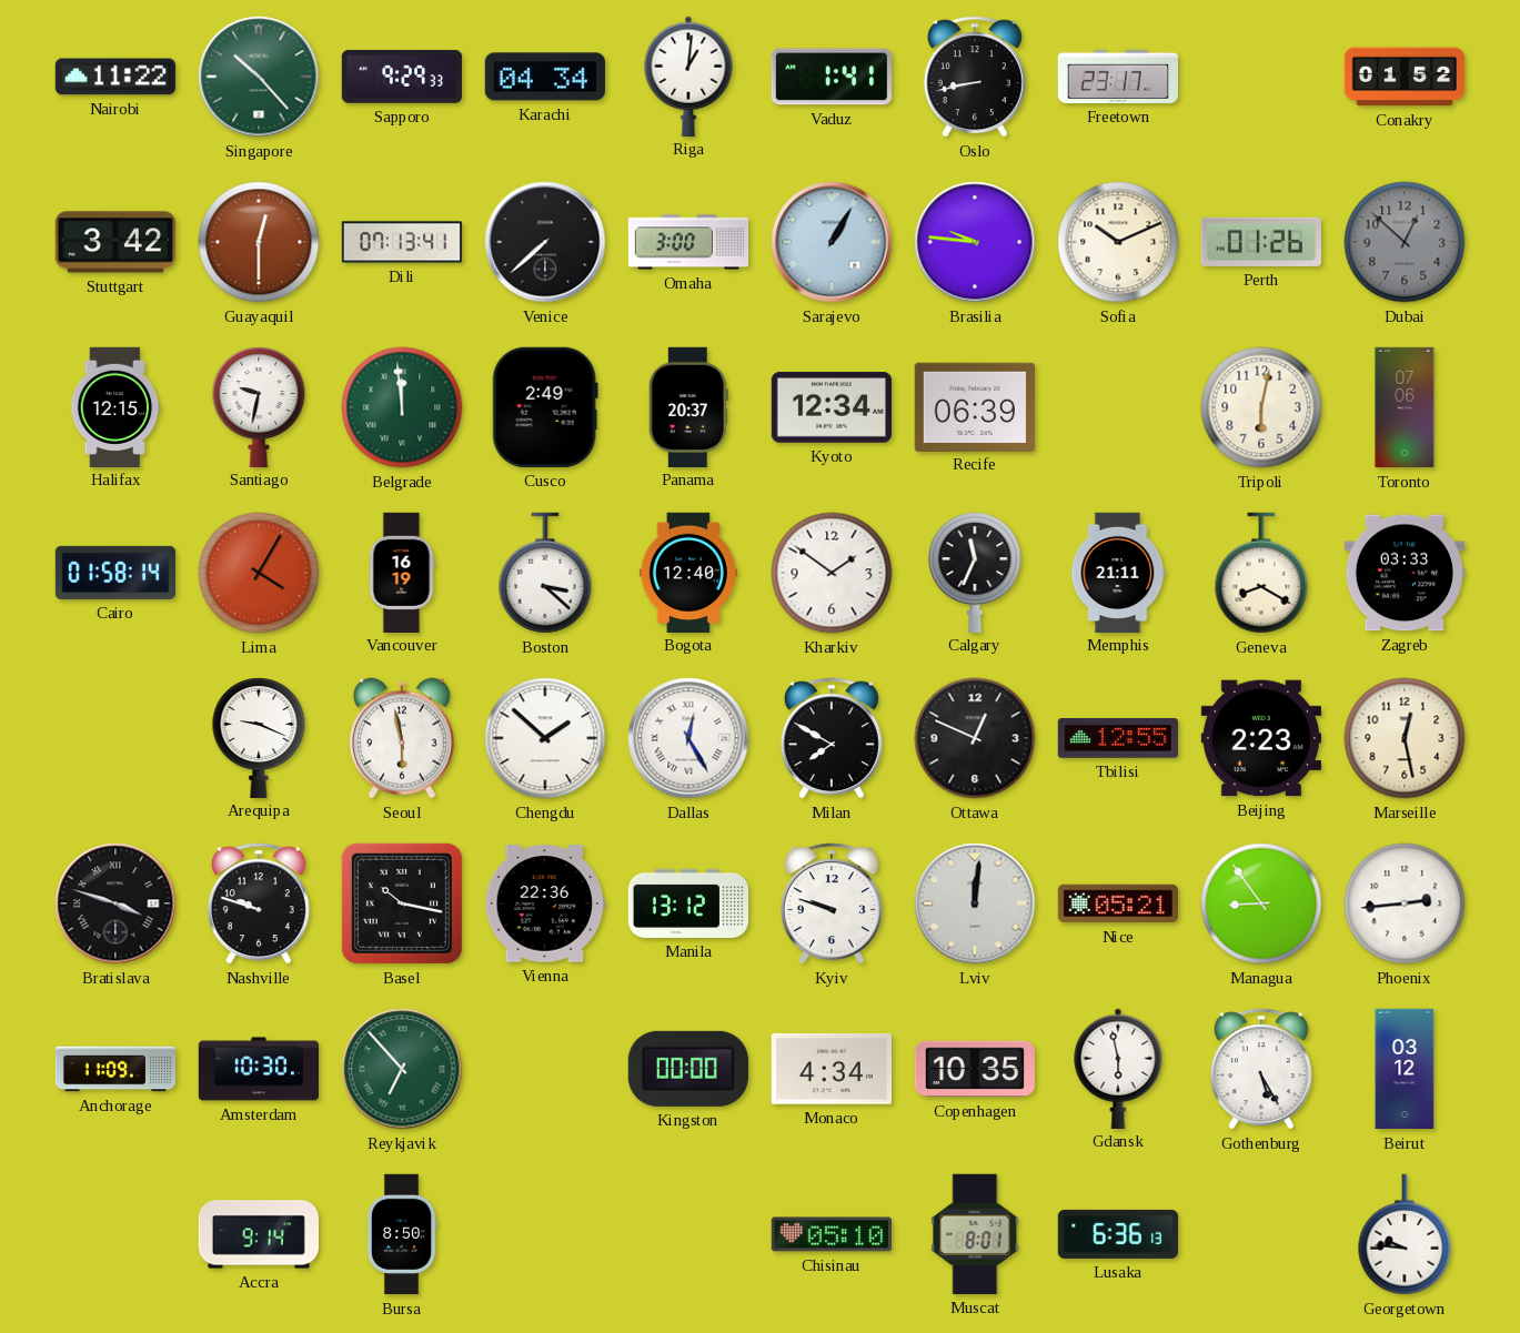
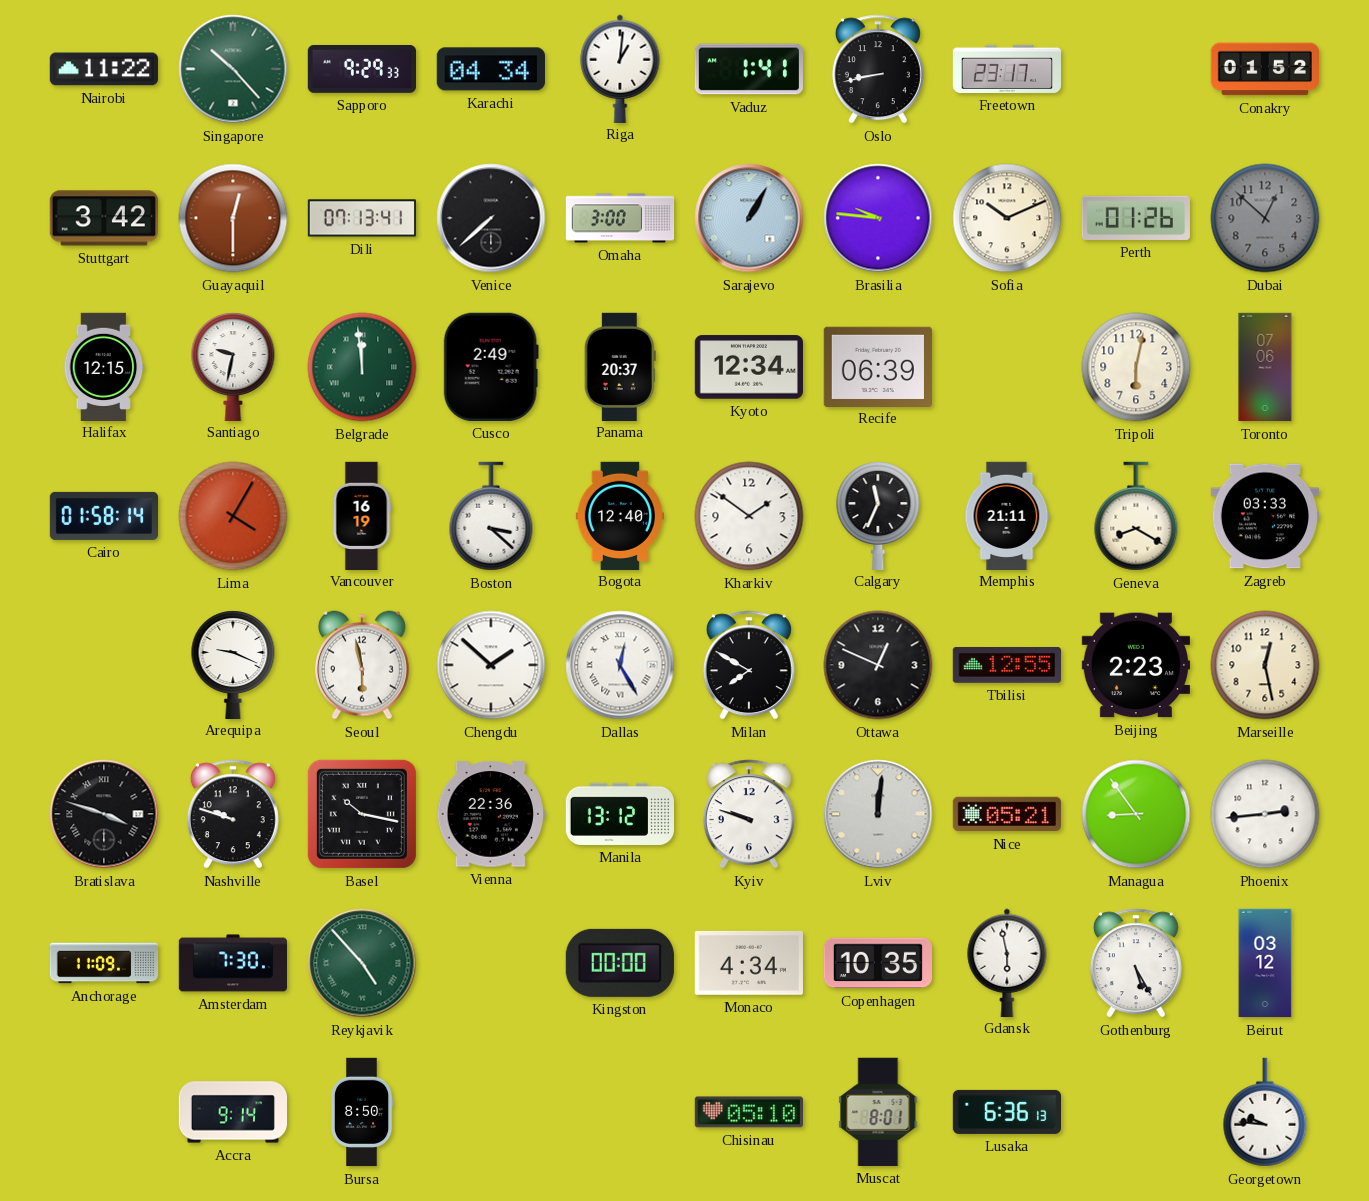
Amsterdam: 10:30 -> 7:30 (232, 963)
Reykjavik: 6:53 -> 4:53 (362, 963)
